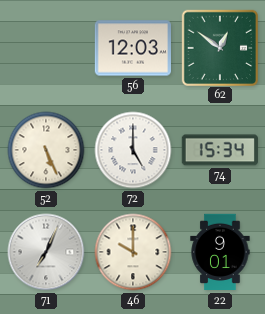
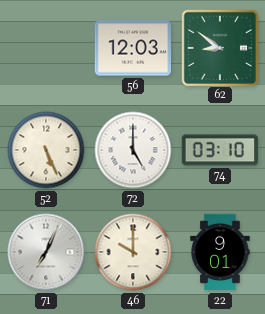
62: 12:51 -> 8:51 (219, 47)
74: 15:34 -> 03:10 (220, 150)
